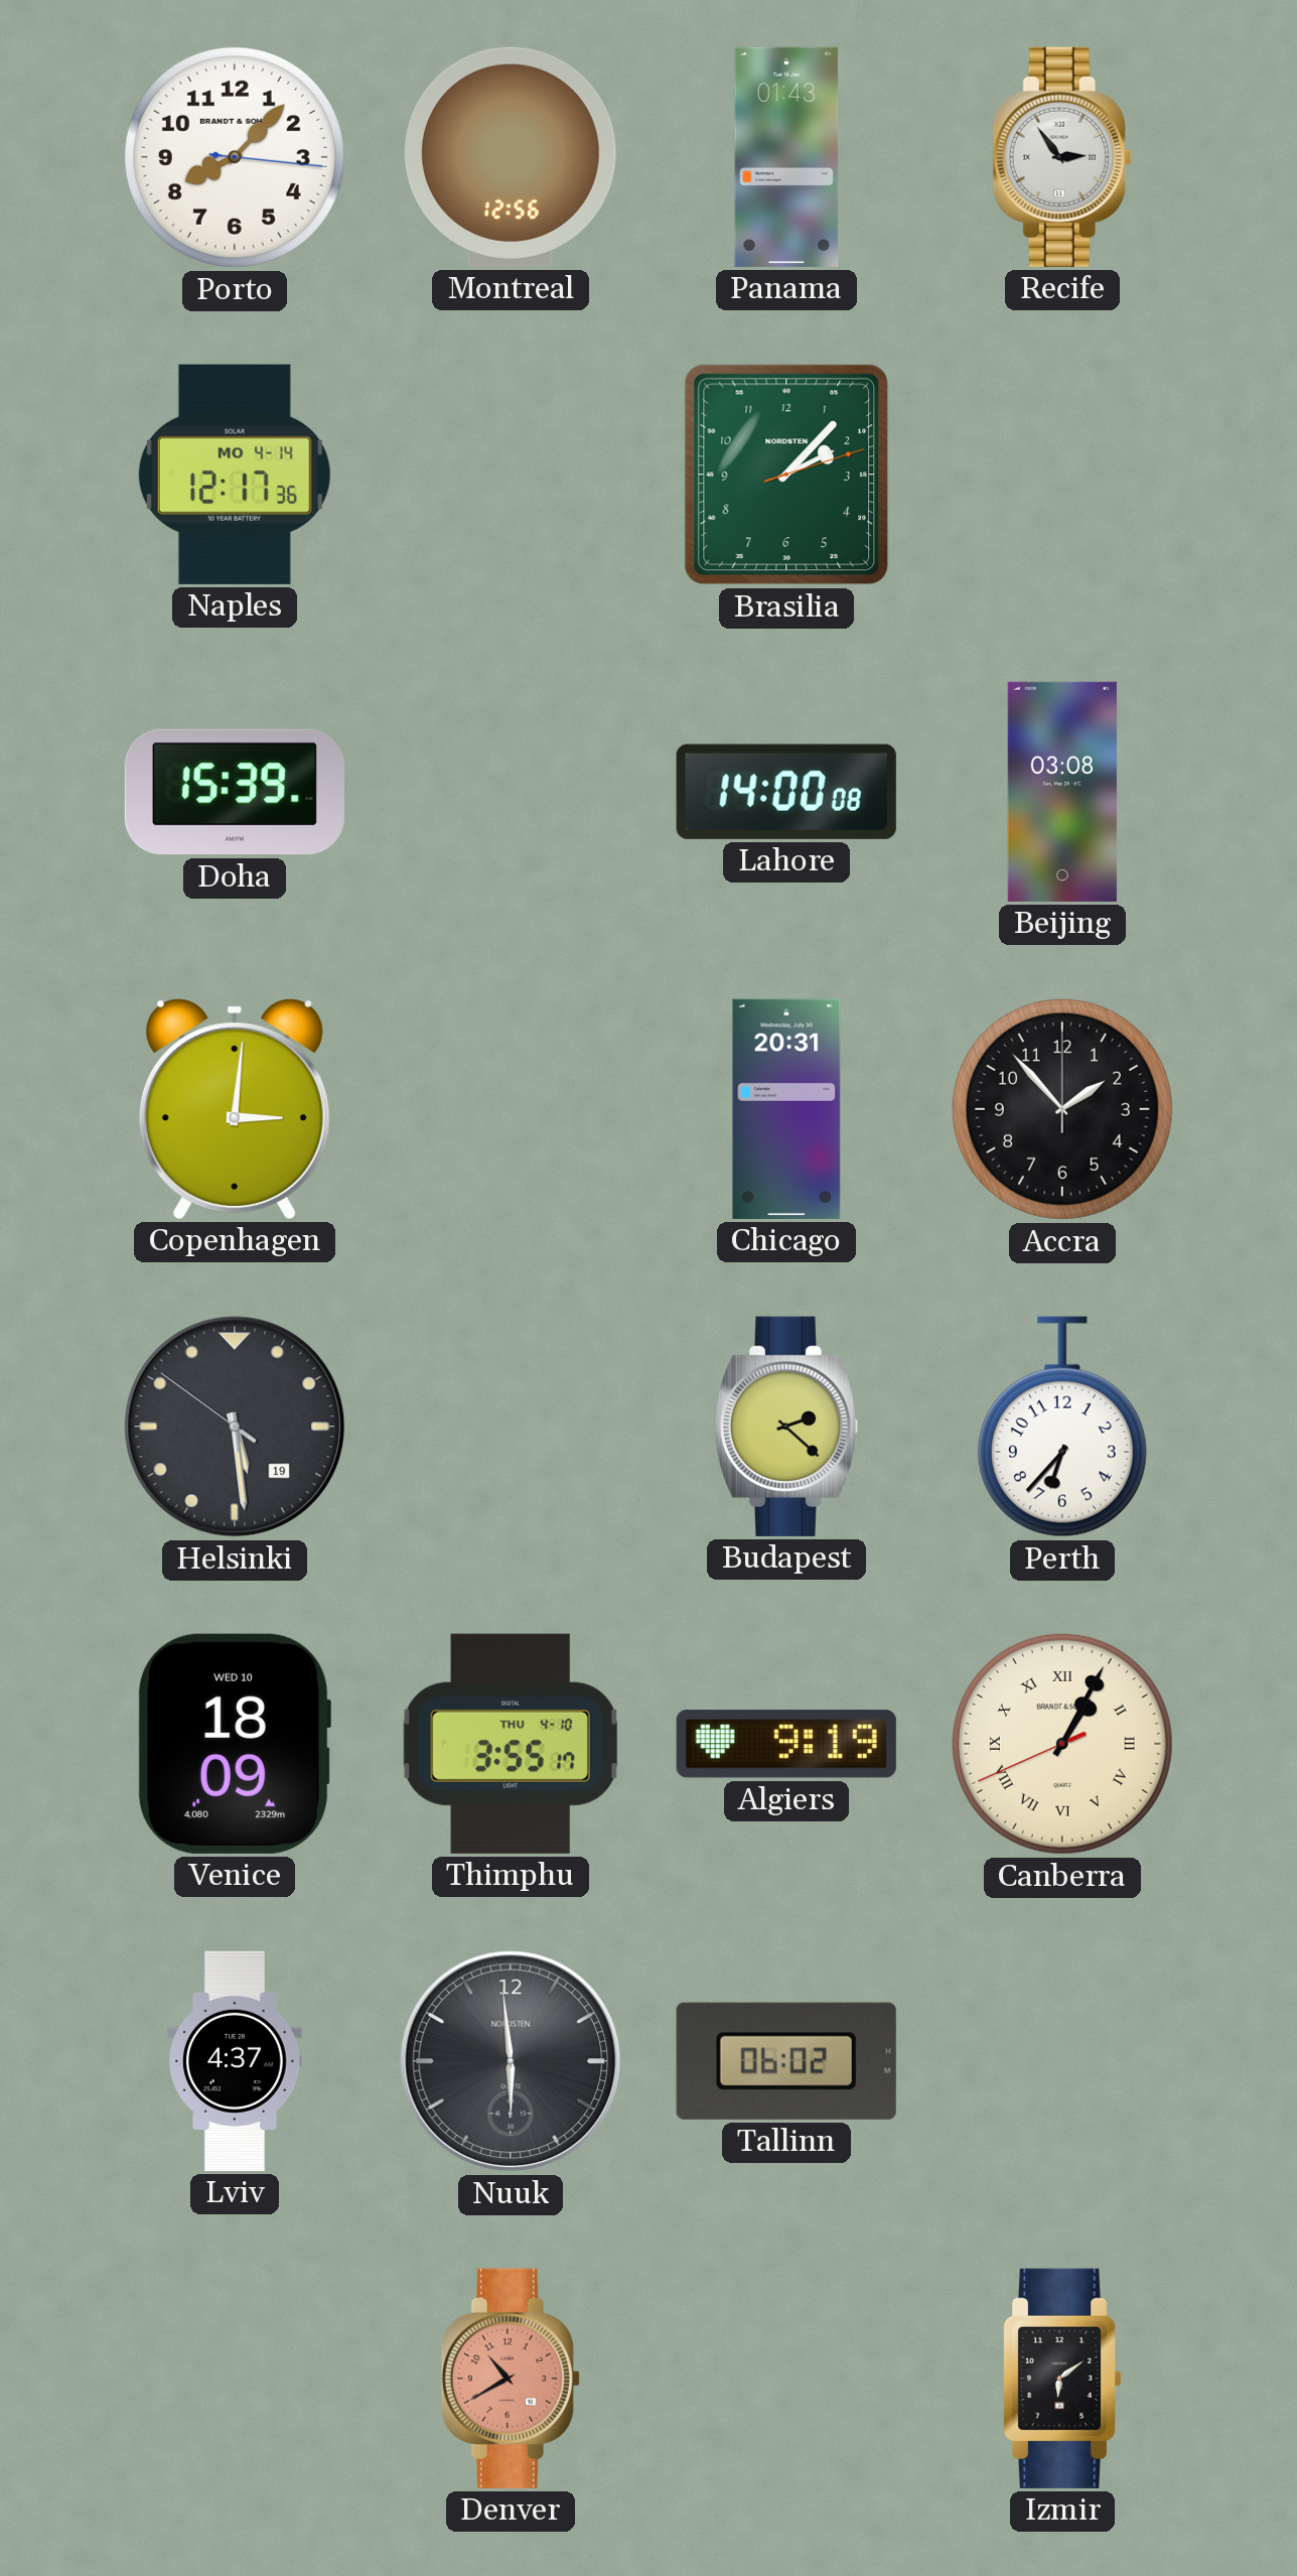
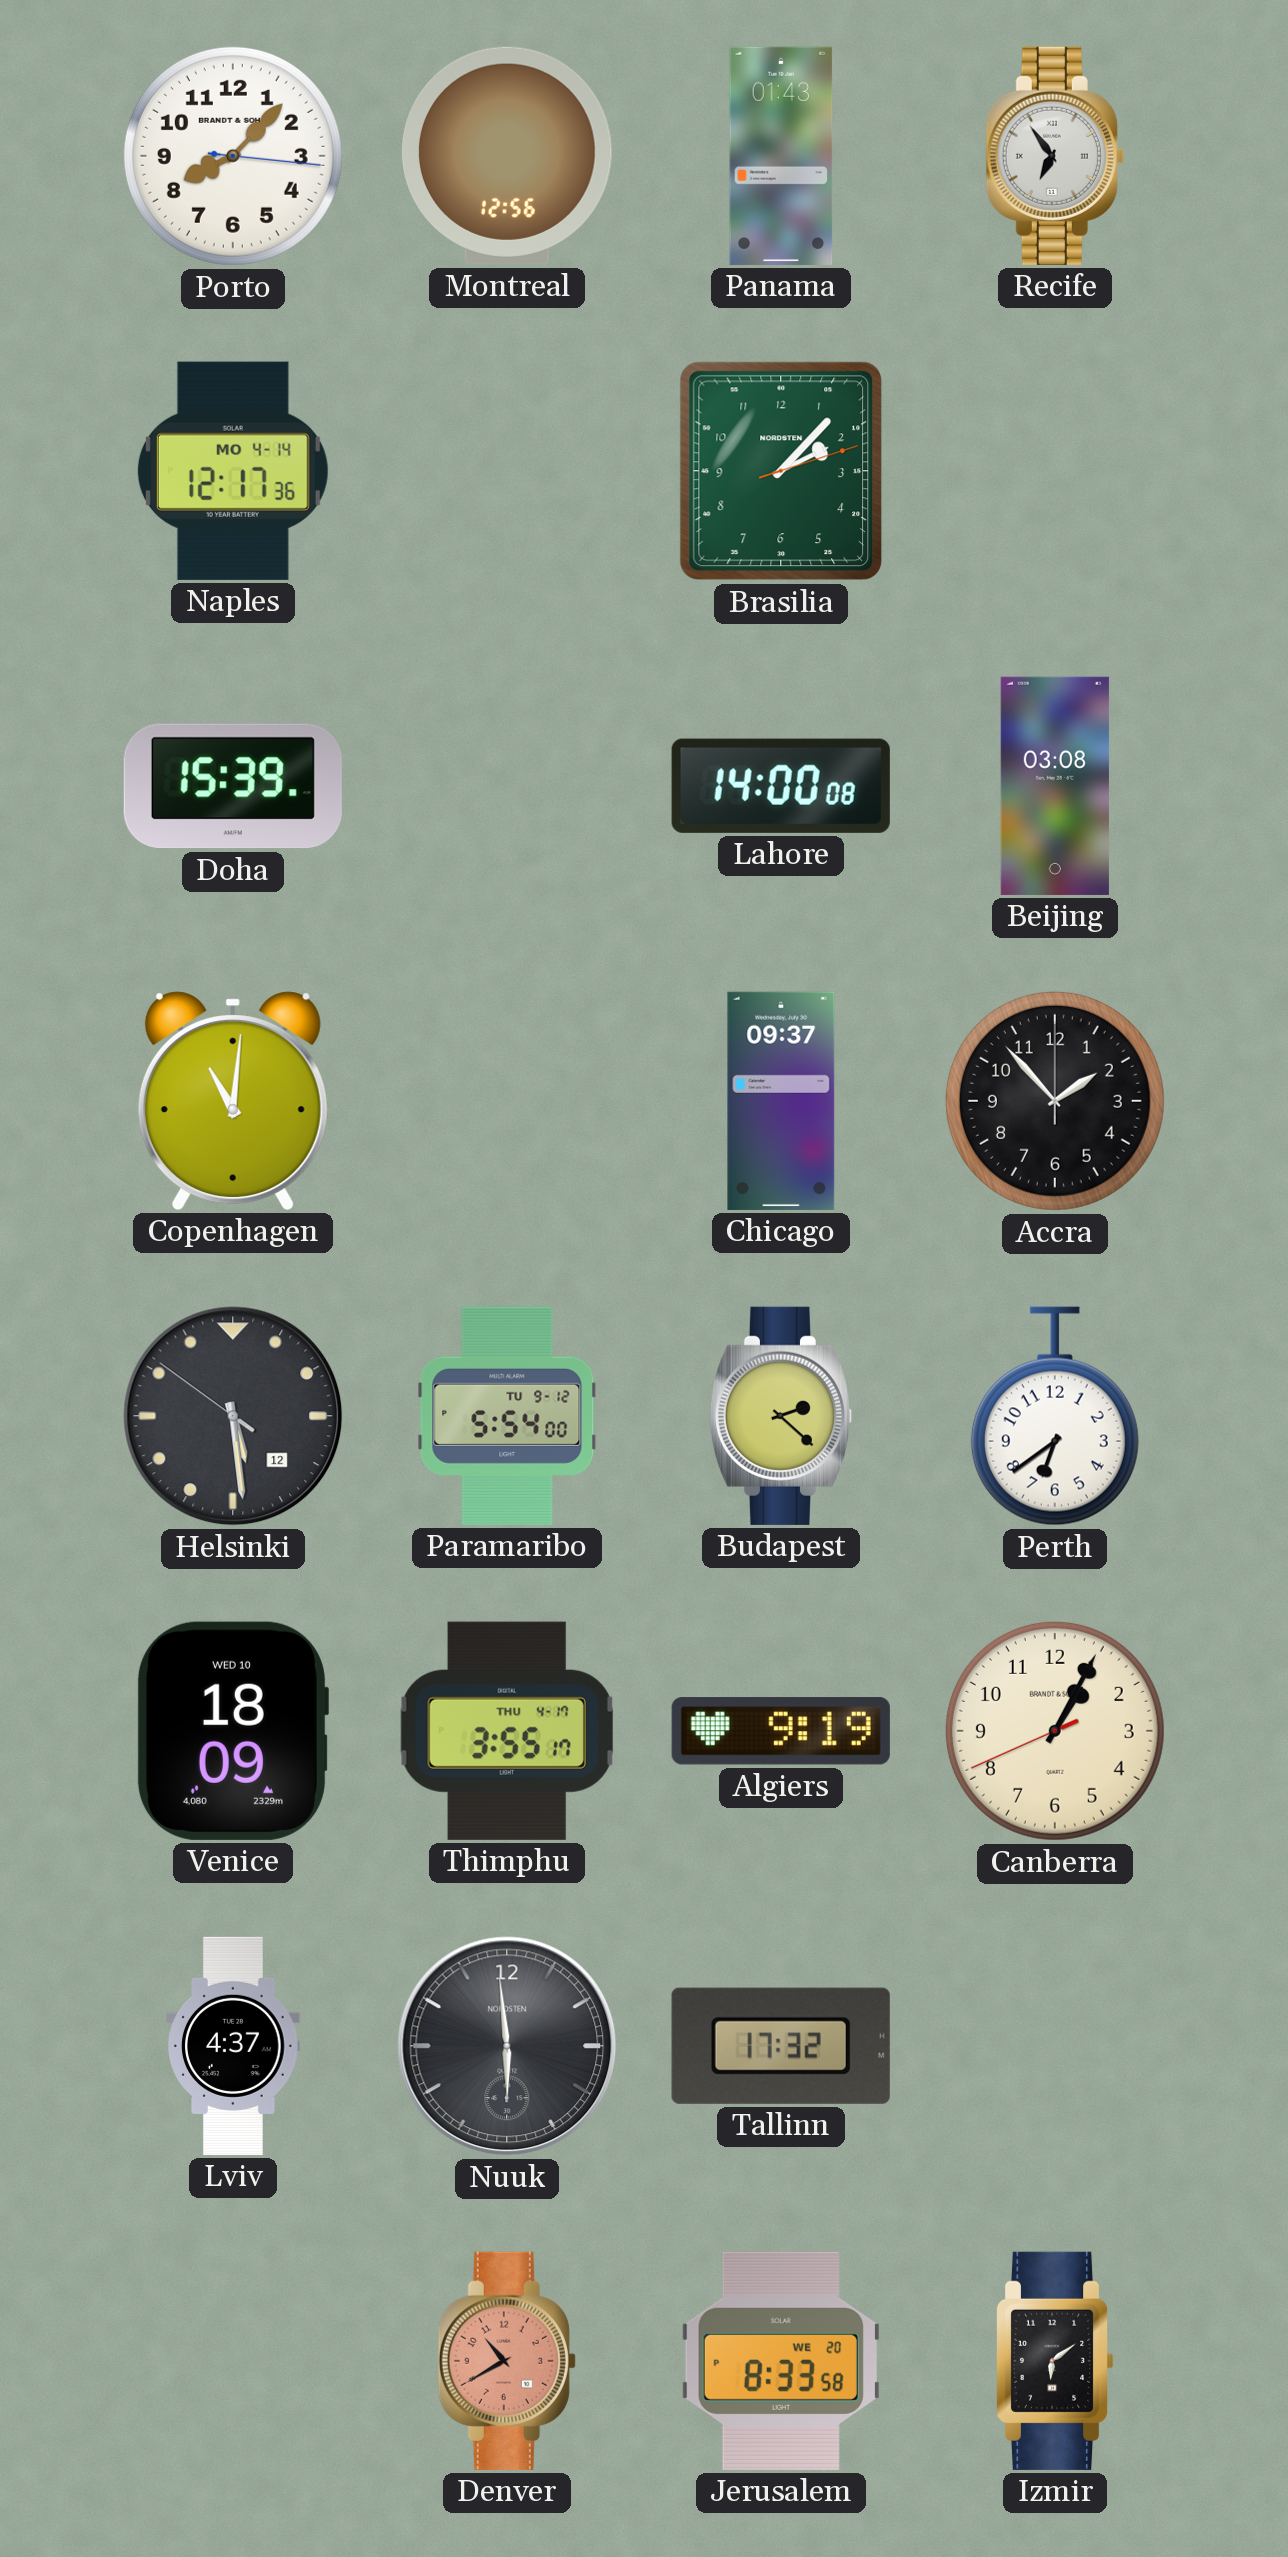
Recife: 2:54 -> 6:54 (1055, 156)
Copenhagen: 3:01 -> 11:01 (233, 1101)
Chicago: 20:31 -> 09:37 (781, 1101)
Helsinki date: 19 -> 12 (233, 1416)
Paramaribo: none -> 5:54 (507, 1416)
Perth: 6:37 -> 6:39 (1055, 1416)
Thimphu date: THU 4-10 -> THU 4-17 (507, 1731)
Canberra numerals: Roman -> Arabic (1055, 1731)
Tallinn: 06:02 -> 17:32 (781, 2046)
Jerusalem: none -> 8:33 (781, 2361)
